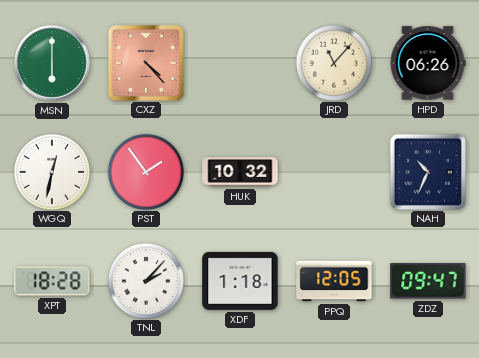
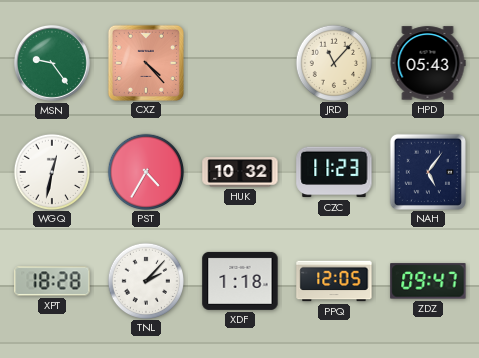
MSN: 6:00 -> 9:24 (52, 63)
HPD: 06:26 -> 05:43 (428, 63)
PST: 1:54 -> 4:35 (145, 171)
CZC: none -> 11:23 (334, 172)
NAH: 10:34 -> 5:06 (427, 171)
